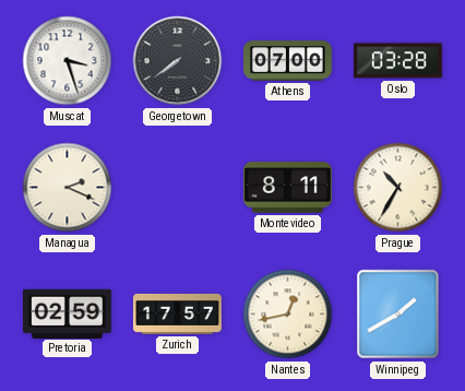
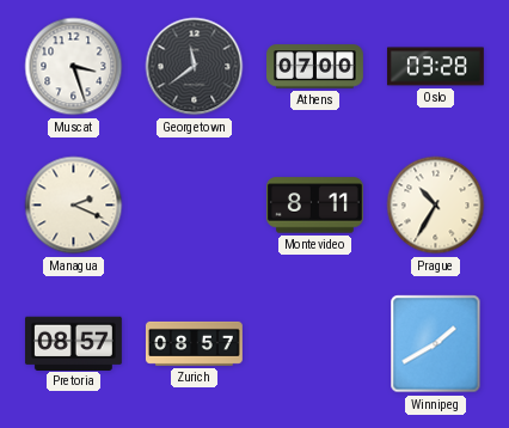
Georgetown: 7:39 -> 11:39 (195, 67)
Pretoria: 02:59 -> 08:57 (73, 343)
Zurich: 17:57 -> 08:57 (194, 343)
Nantes: 12:43 -> none (288, 315)
